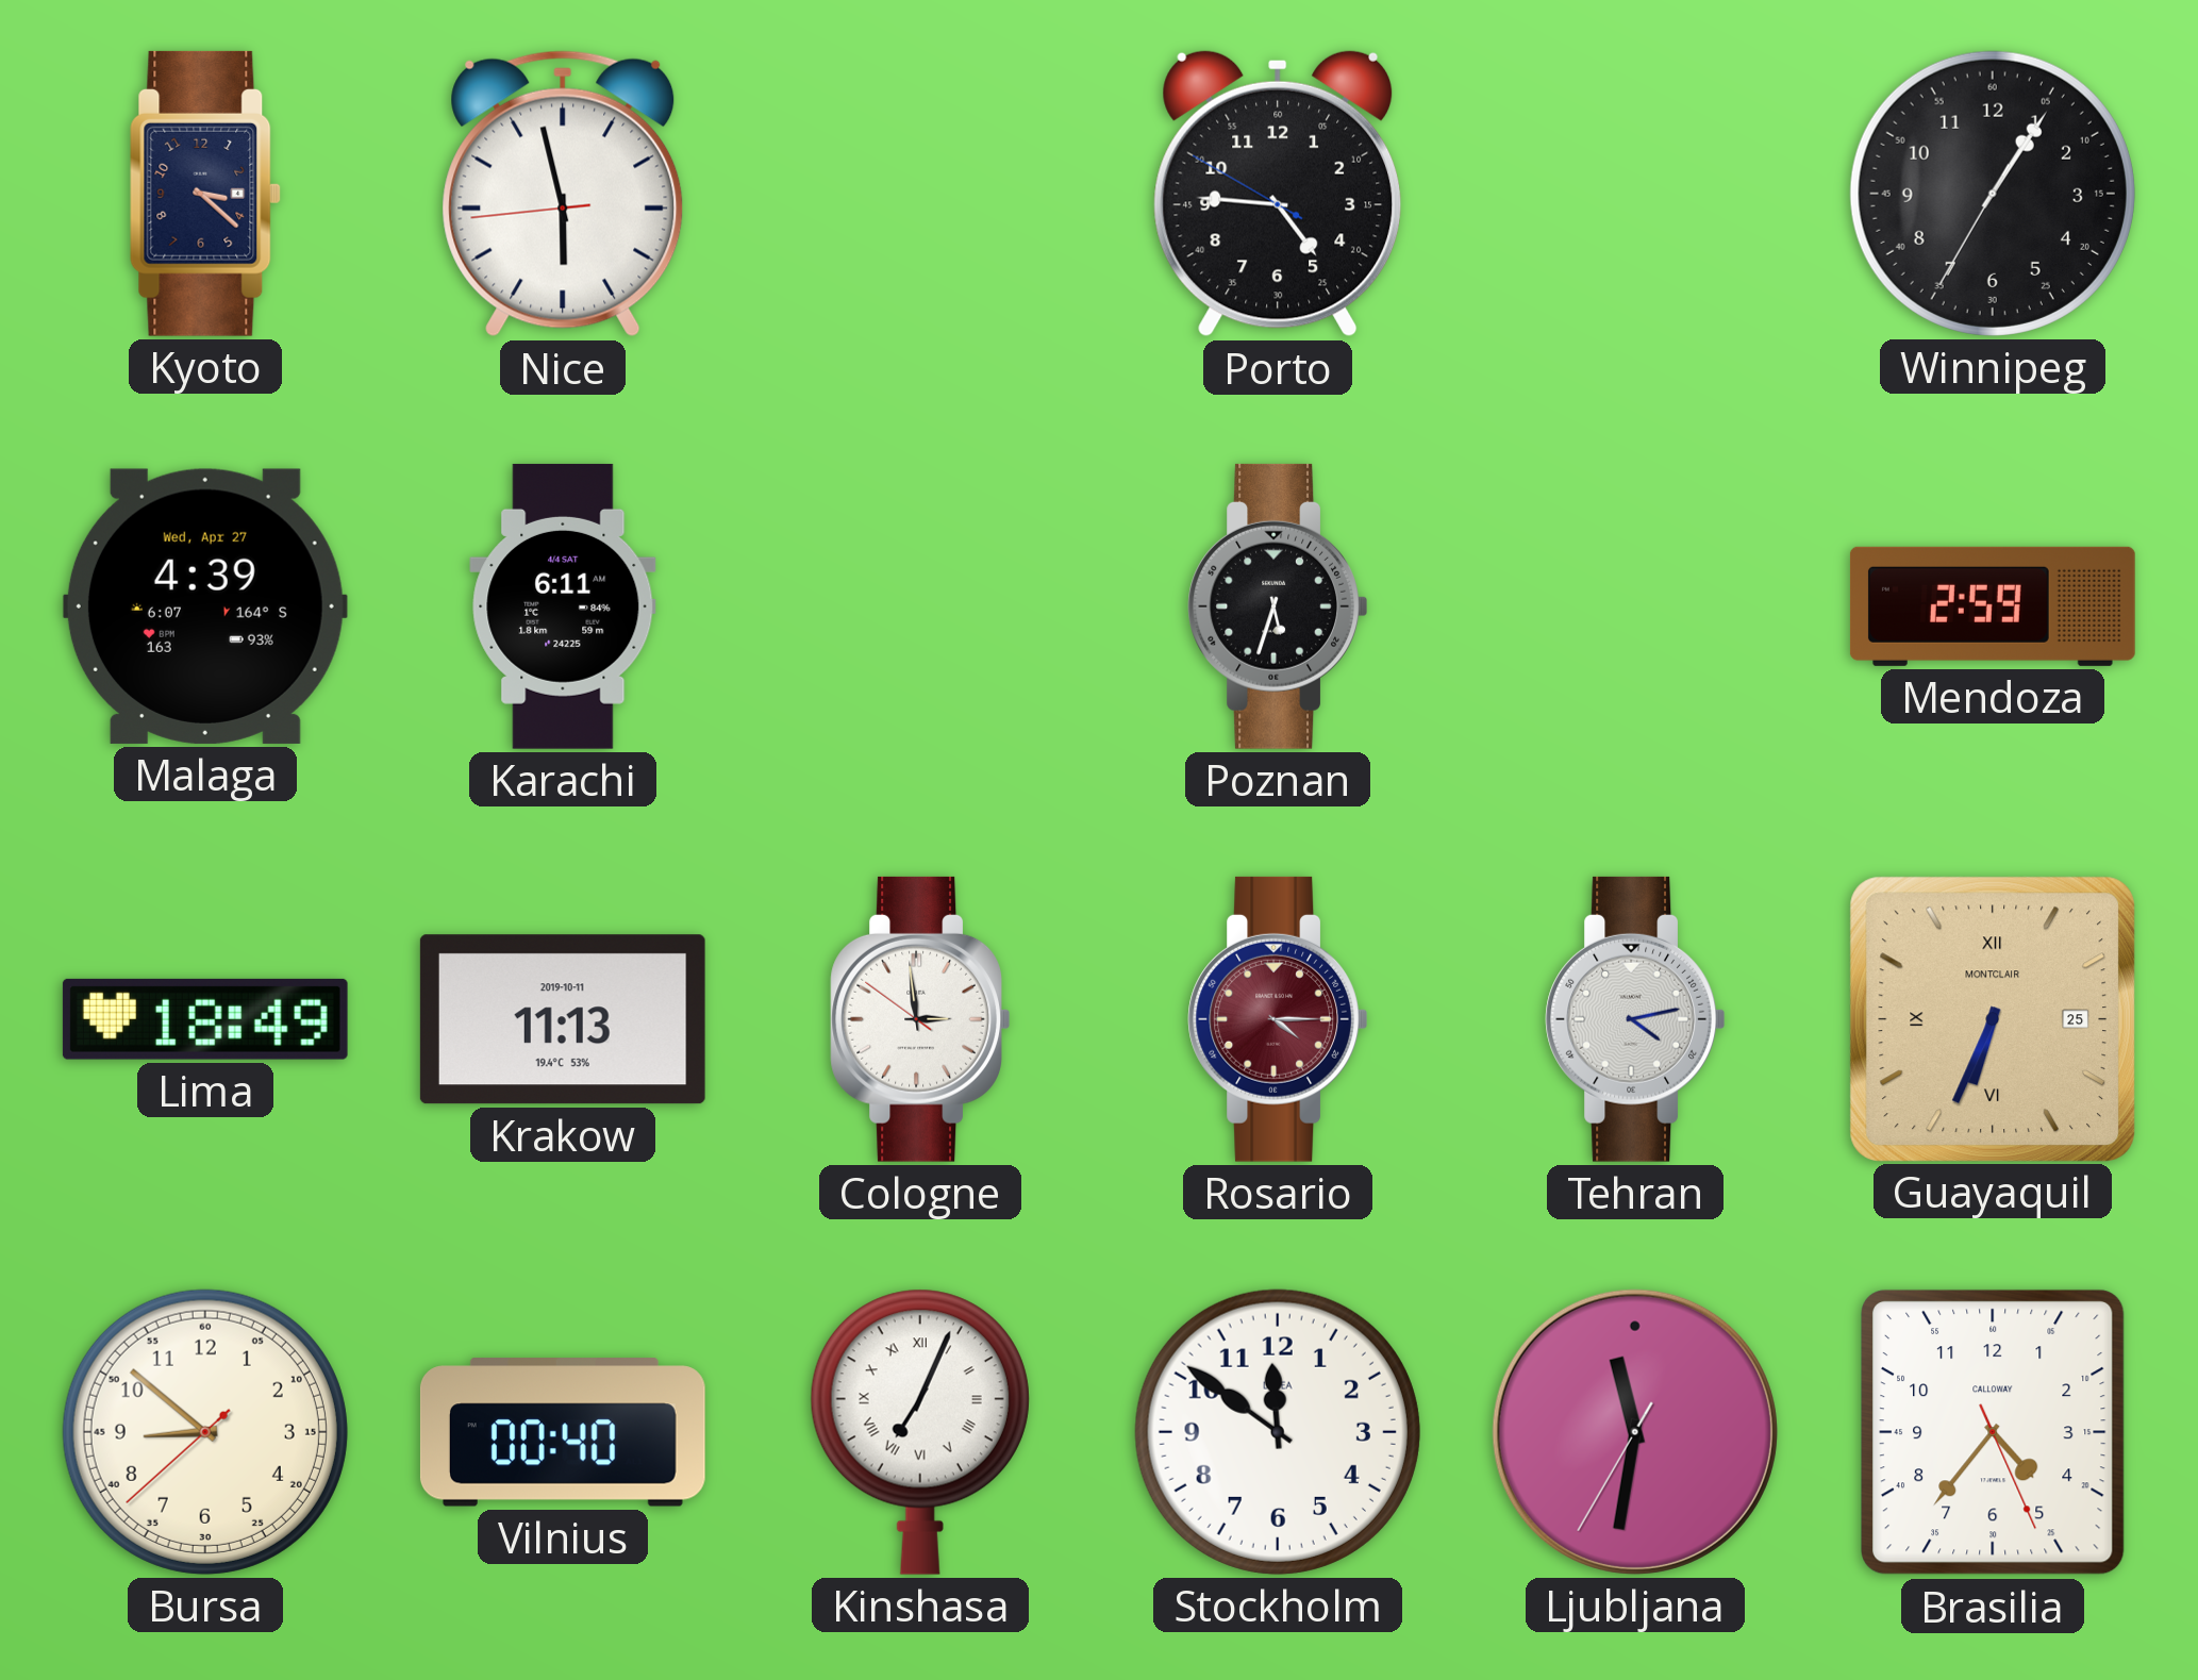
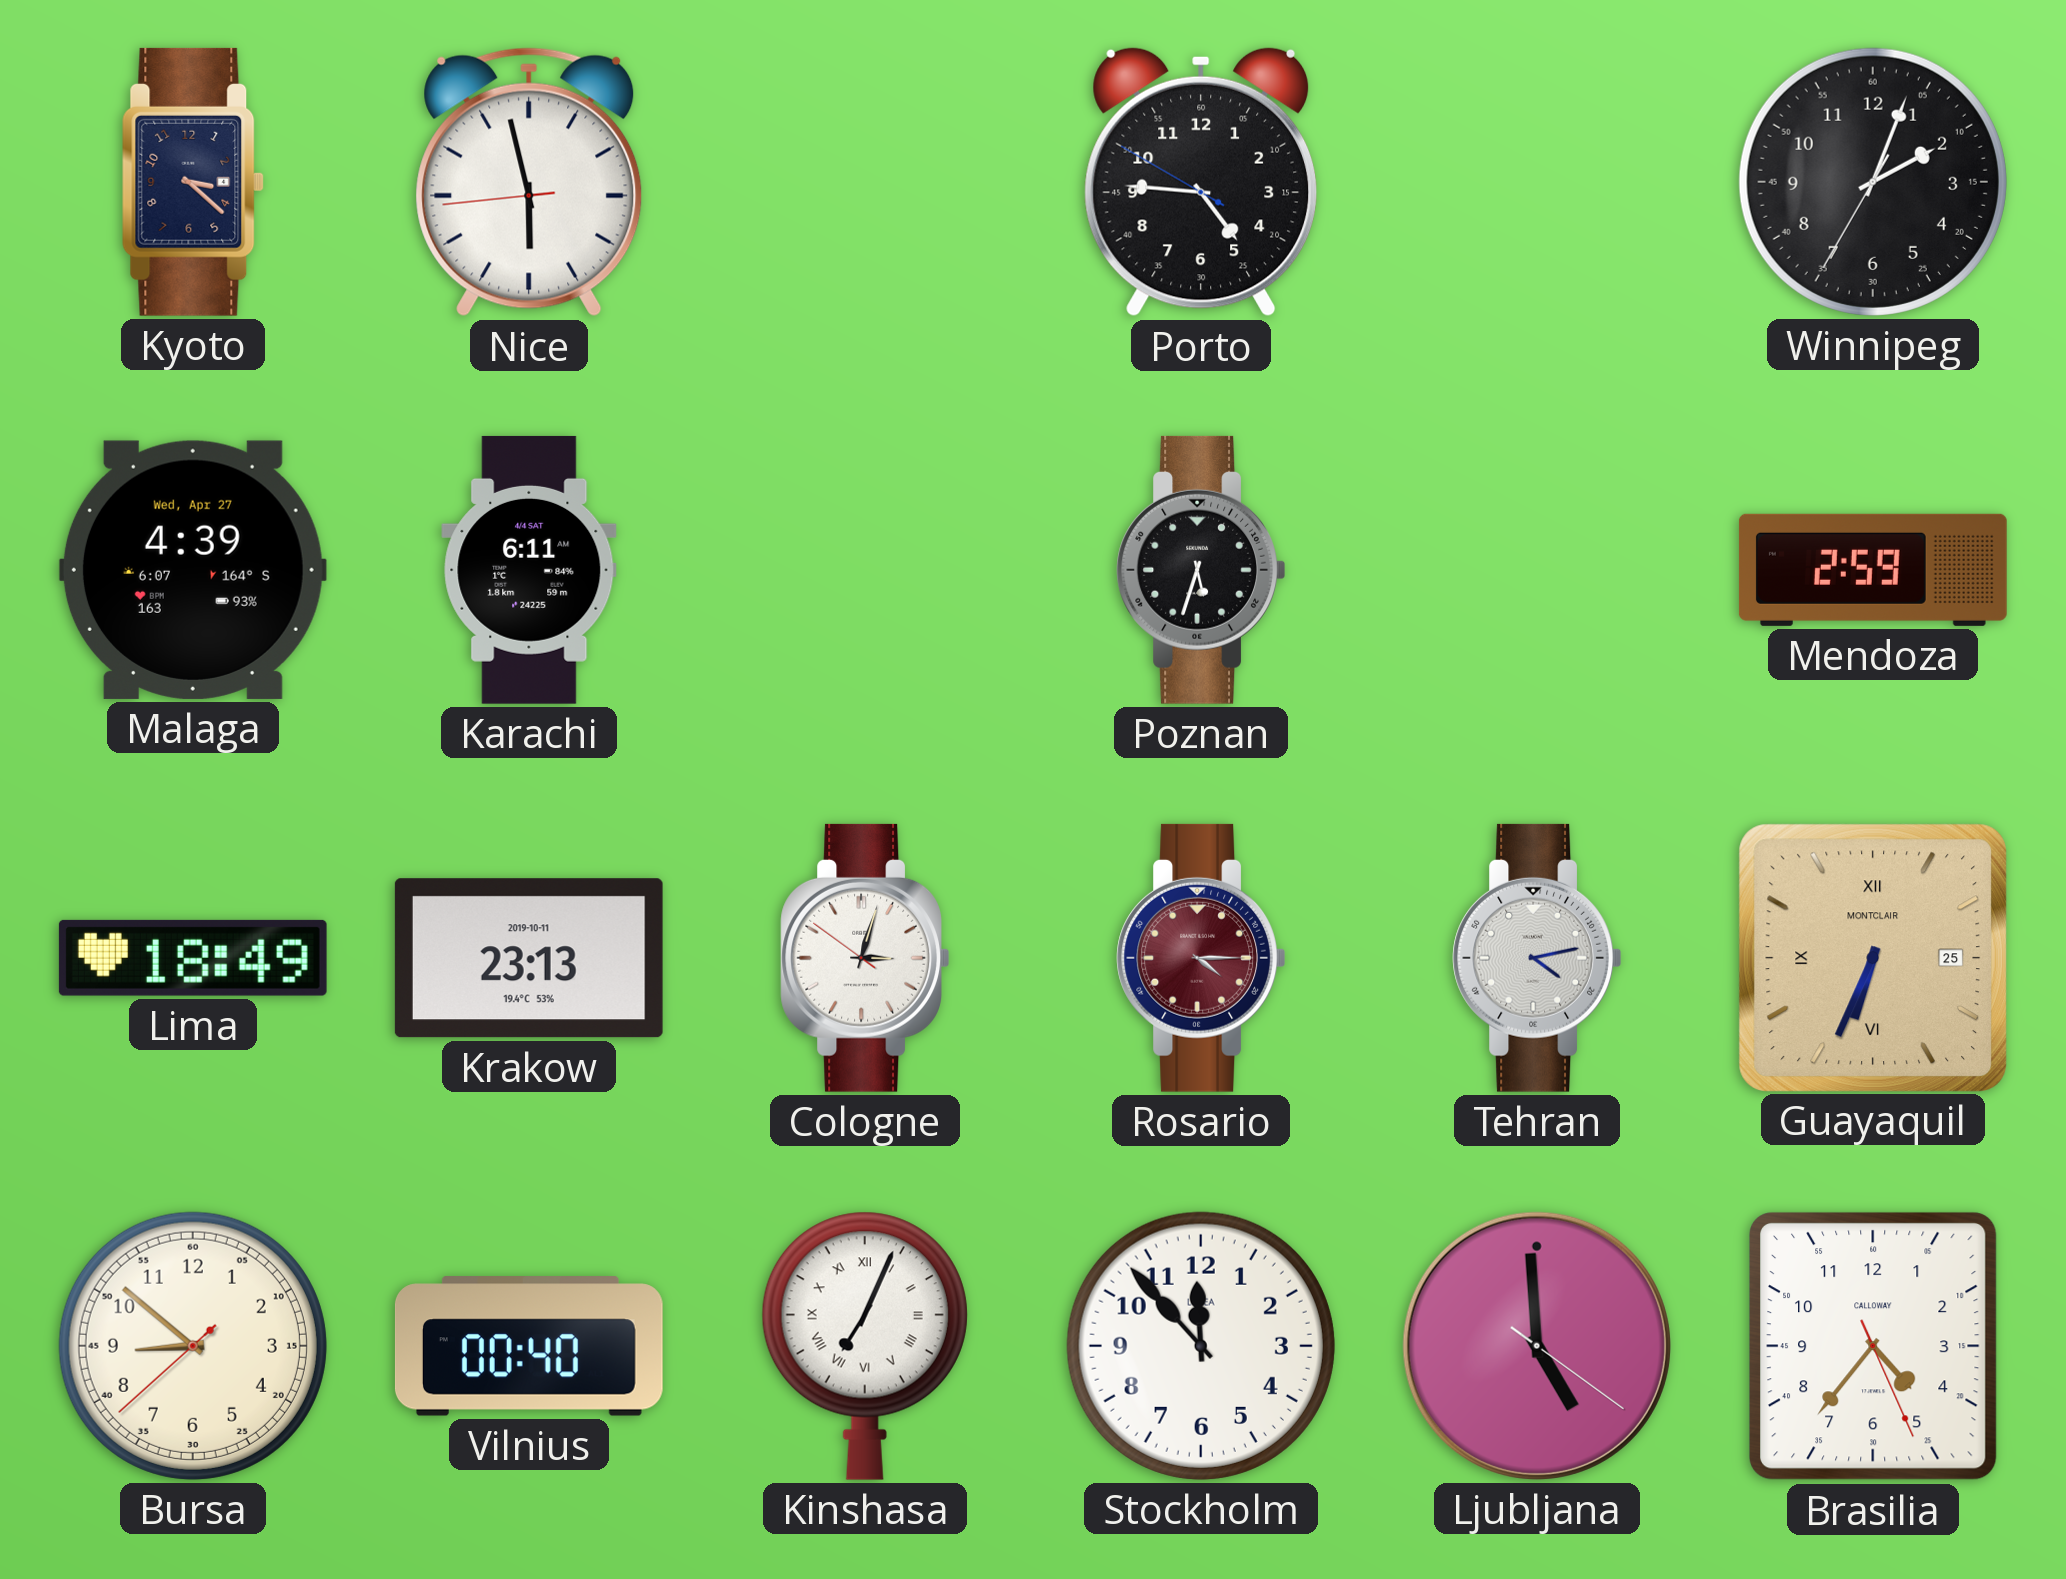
Winnipeg: 1:05 -> 2:03 (1873, 182)
Krakow: 11:13 -> 23:13 (529, 958)
Cologne: 2:58 -> 3:02 (865, 958)
Stockholm: 11:51 -> 11:53 (1201, 1346)
Ljubljana: 11:31 -> 4:59 (1537, 1346)
